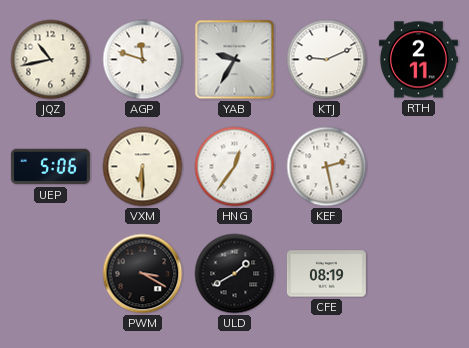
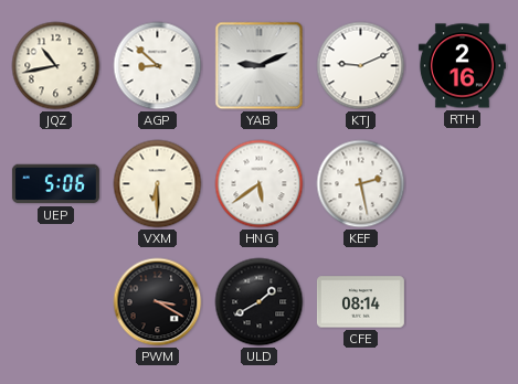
AGP: 11:48 -> 8:52 (158, 66)
YAB: 9:35 -> 9:11 (260, 66)
RTH: 2:11 -> 2:16 (462, 66)
HNG: 12:36 -> 5:39 (260, 184)
CFE: 08:19 -> 08:14 (360, 302)
